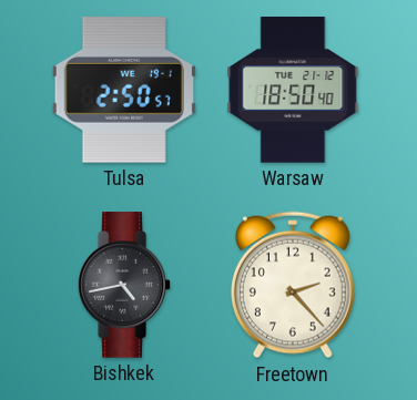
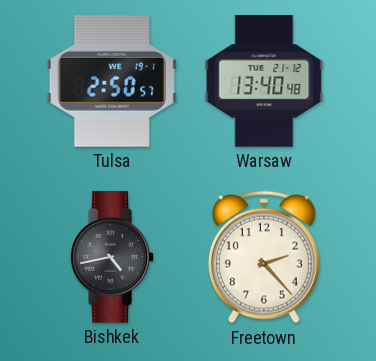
Warsaw: 18:50 -> 13:40 (264, 81)
